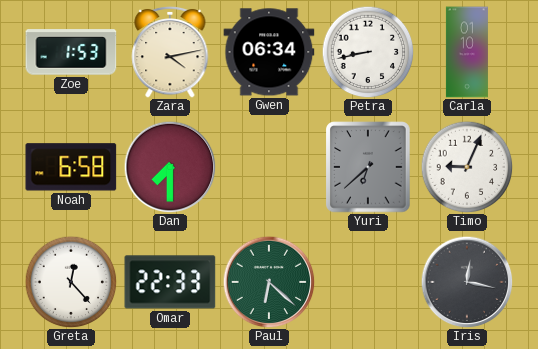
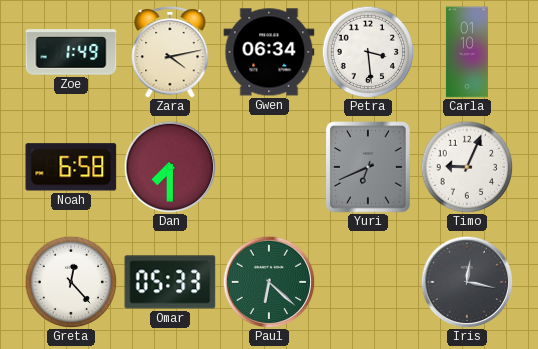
Zoe: 1:53 -> 1:49 (71, 52)
Petra: 8:43 -> 3:29 (368, 52)
Yuri: 6:38 -> 6:41 (368, 167)
Omar: 22:33 -> 05:33 (170, 282)
